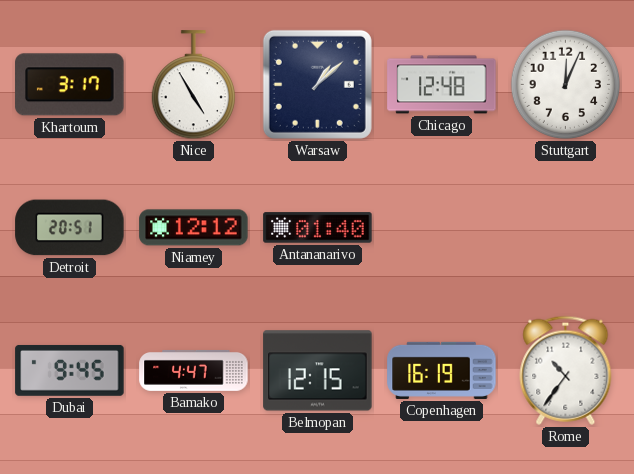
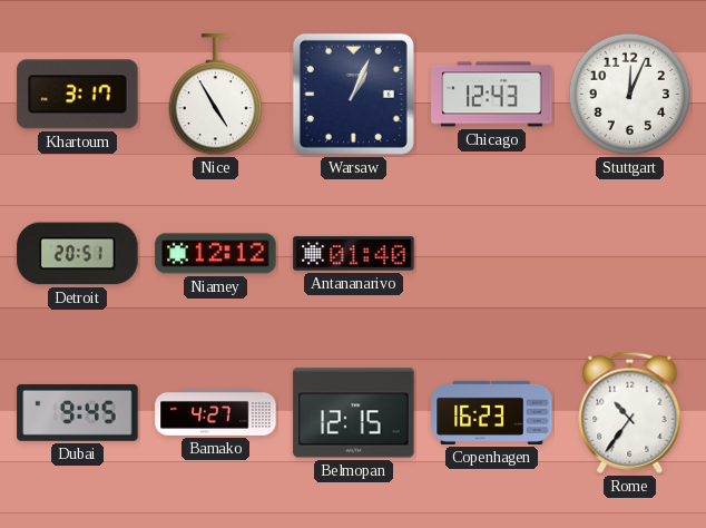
Warsaw: 1:08 -> 1:04 (353, 94)
Chicago: 12:48 -> 12:43 (492, 95)
Bamako: 4:47 -> 4:27 (216, 412)
Copenhagen: 16:19 -> 16:23 (492, 412)
